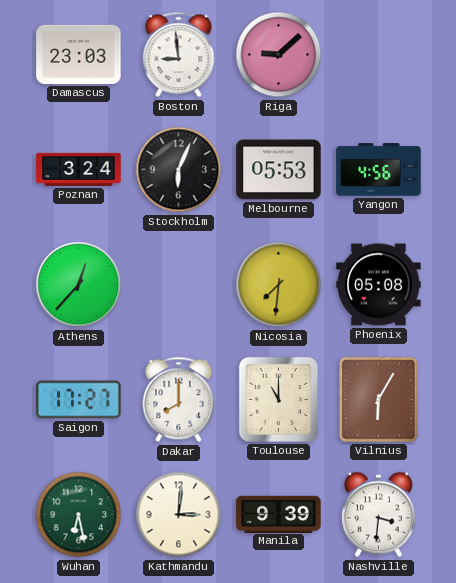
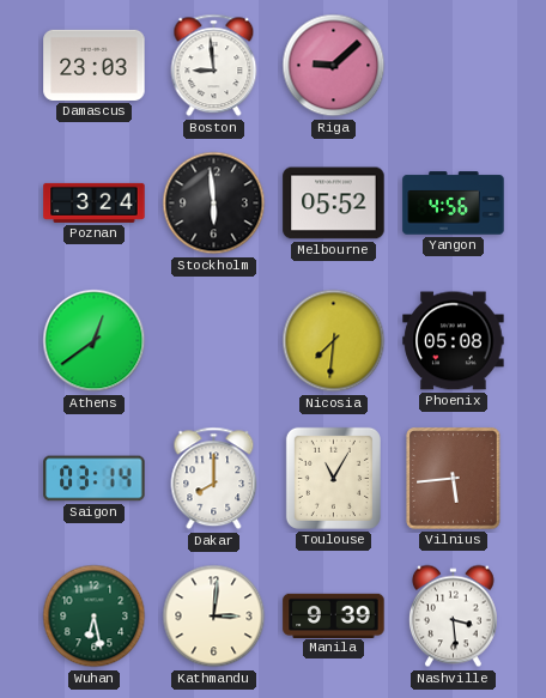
Stockholm: 6:04 -> 5:59 (214, 204)
Melbourne: 05:53 -> 05:52 (334, 204)
Athens: 12:37 -> 12:39 (95, 341)
Saigon: 17:27 -> 03:14 (95, 479)
Toulouse: 11:00 -> 11:05 (333, 478)
Vilnius: 6:05 -> 5:44 (454, 479)
Nashville: 3:31 -> 3:29 (453, 617)
